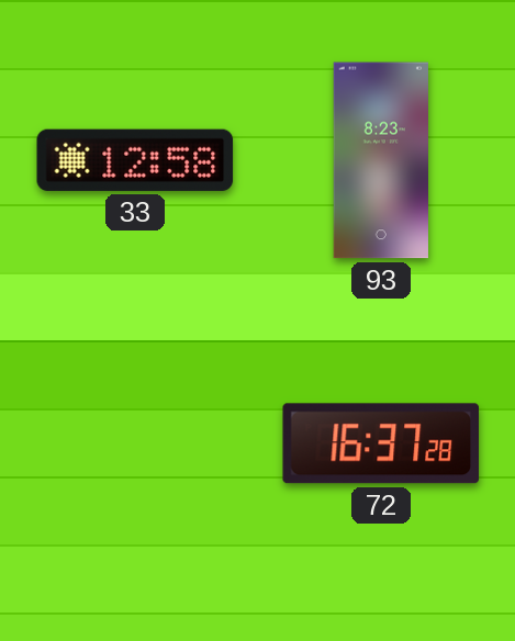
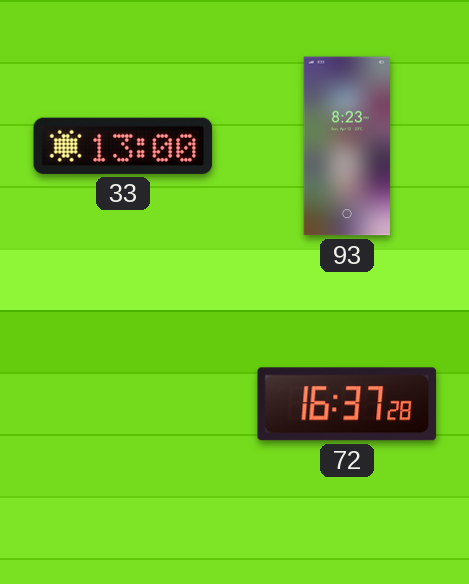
33: 12:58 -> 13:00 (123, 146)
